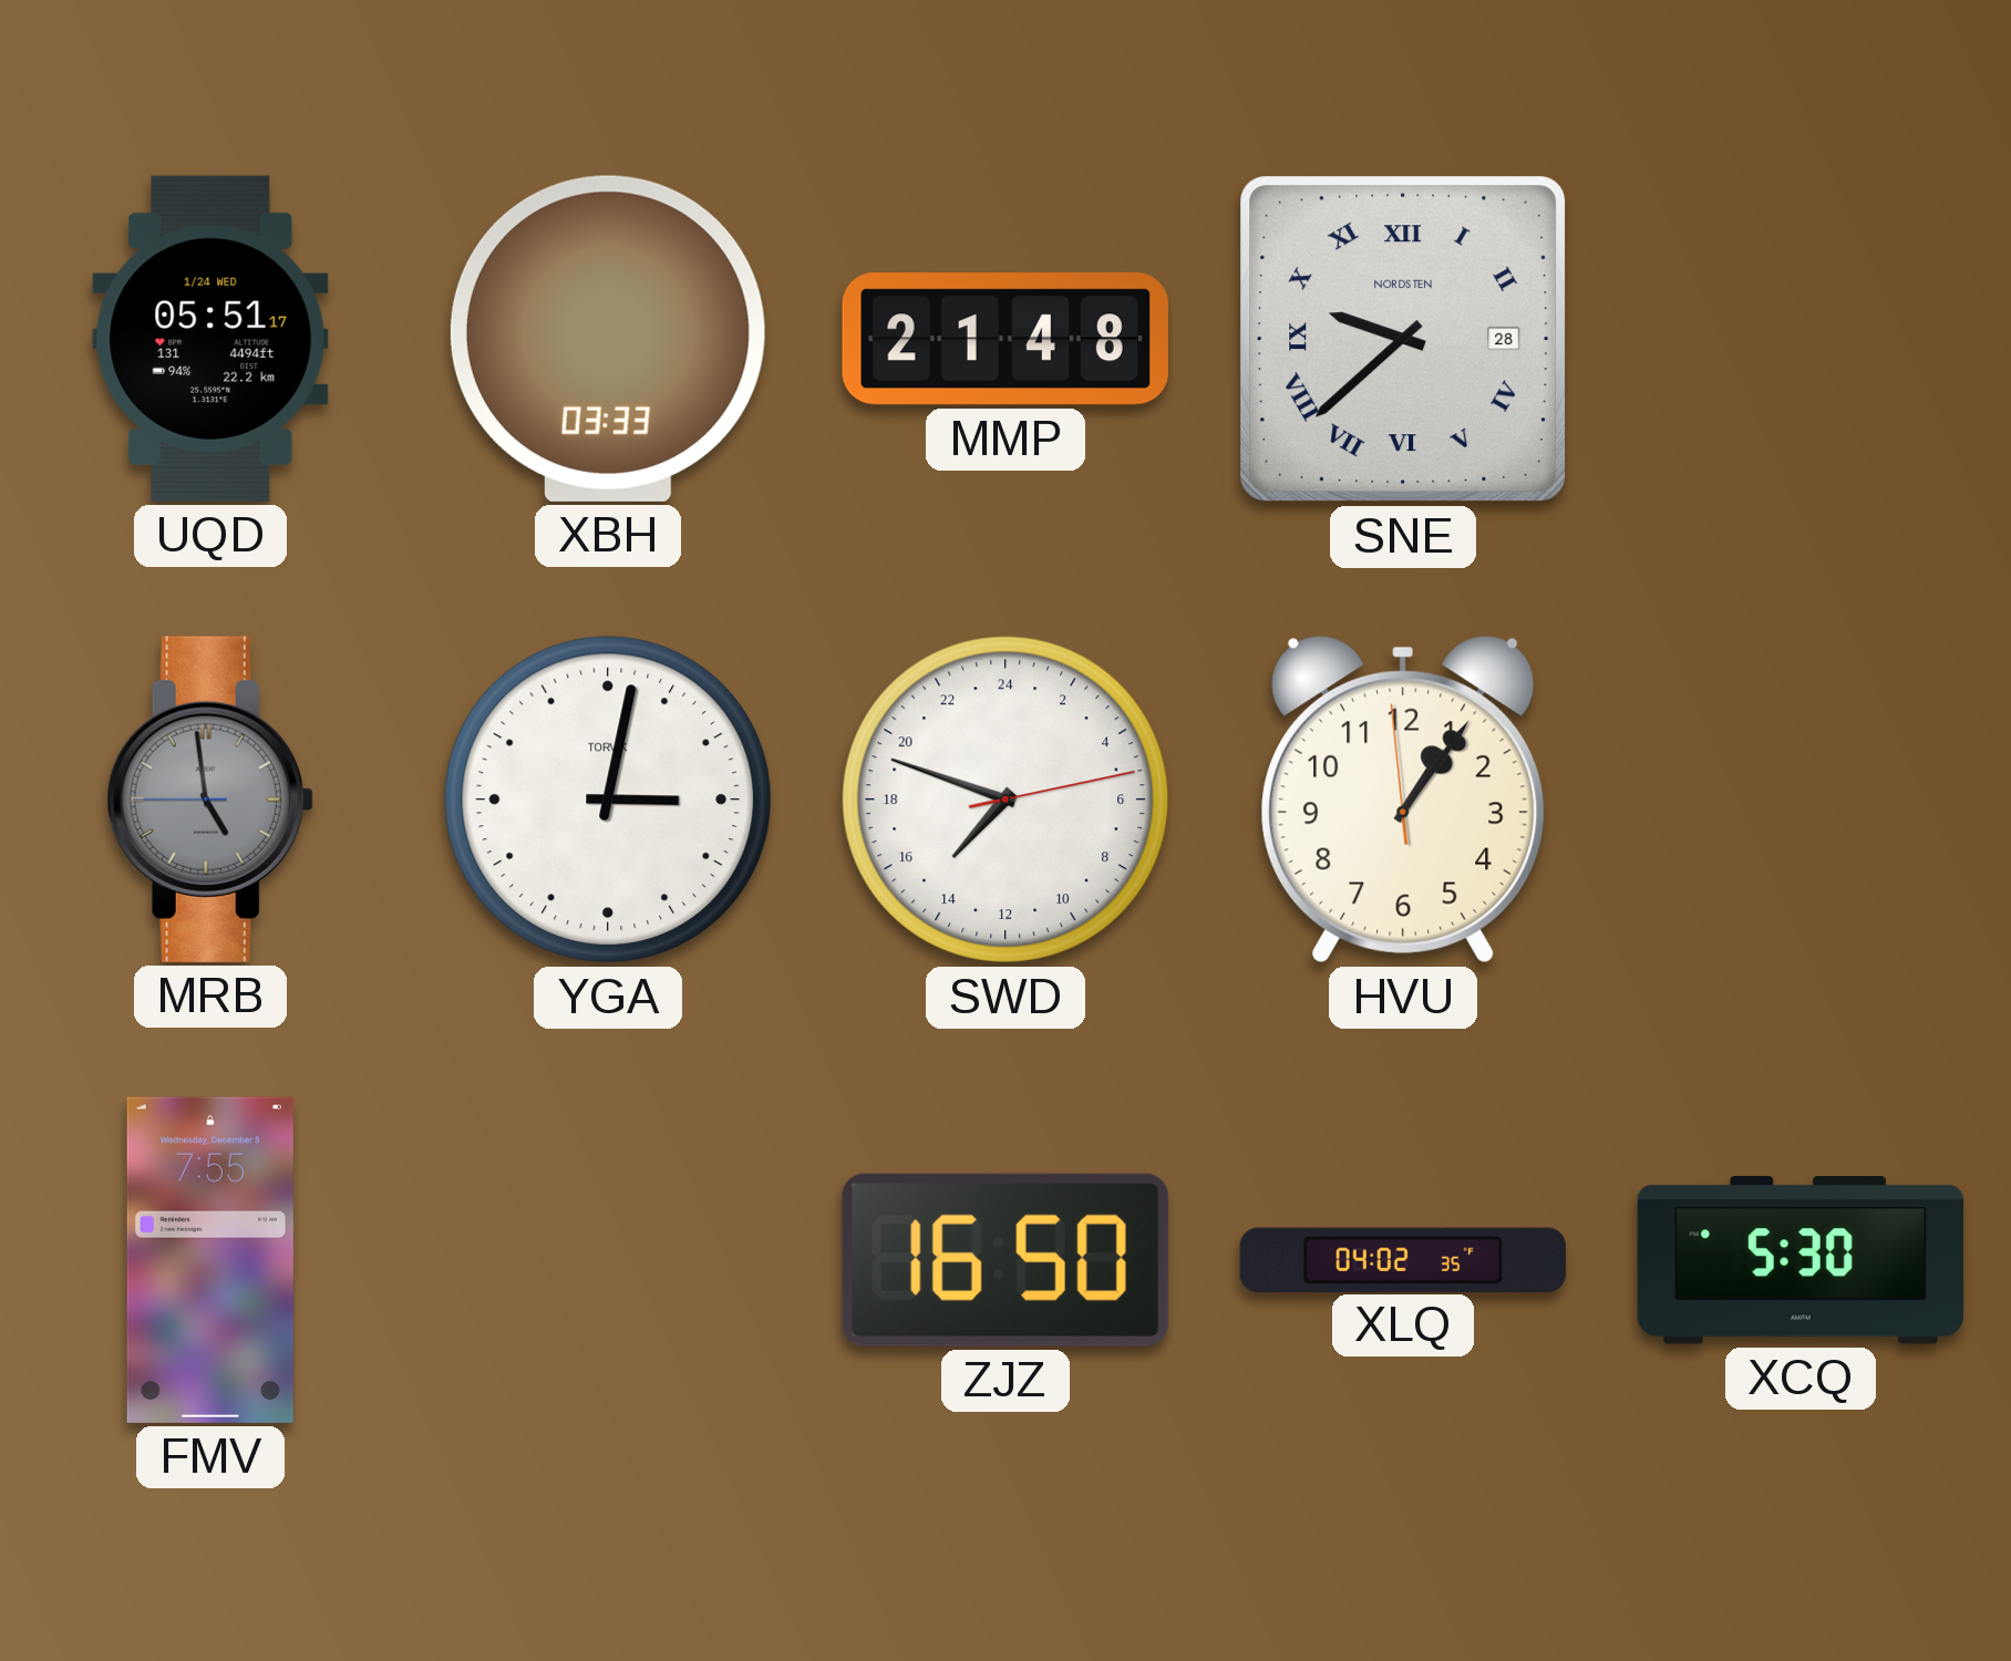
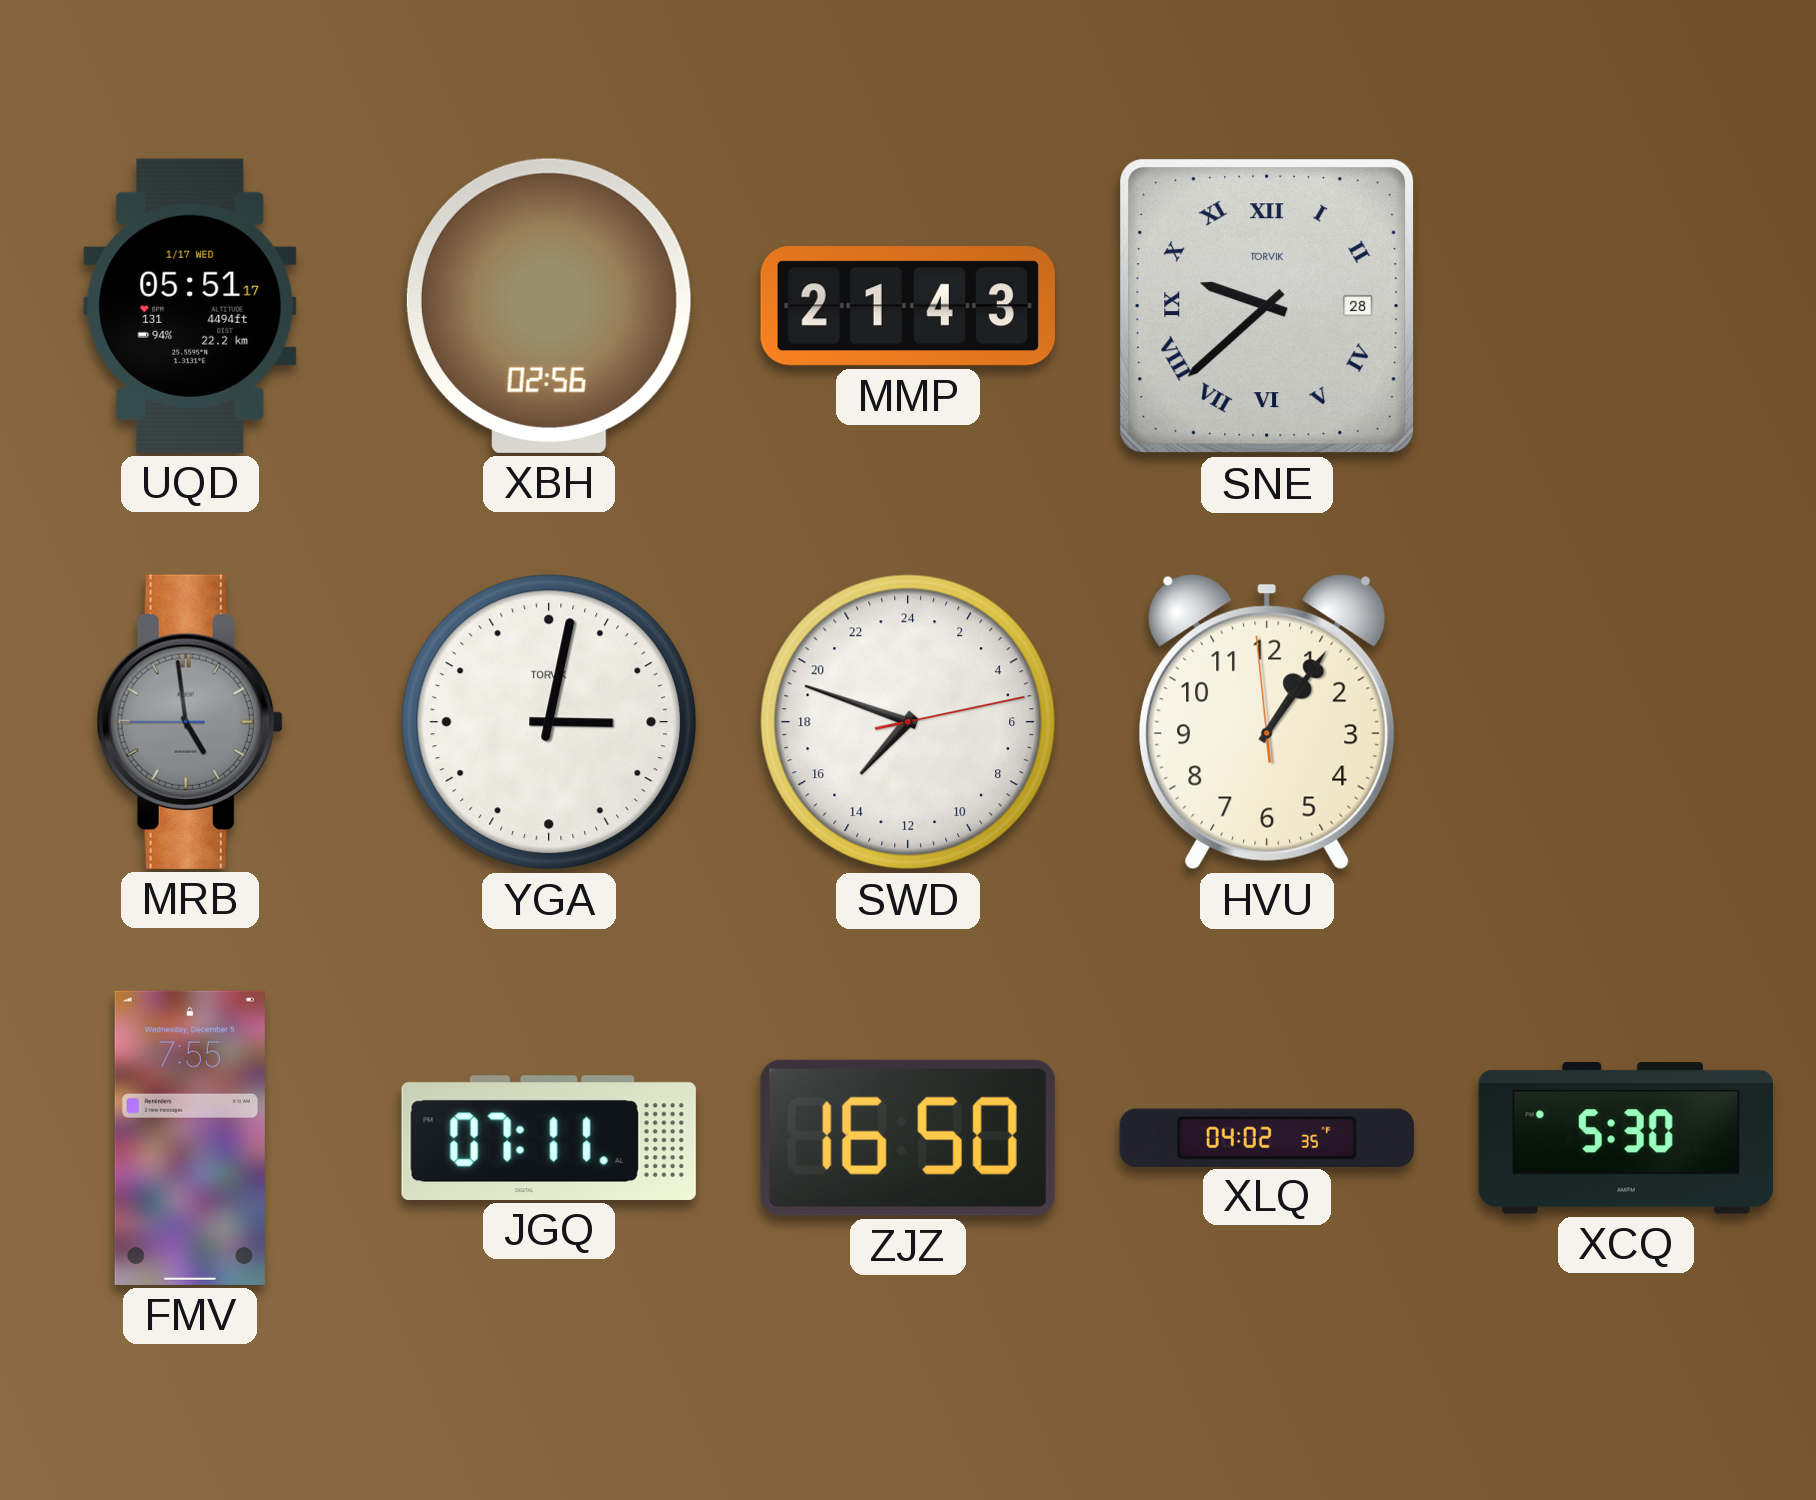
UQD date: 1/24 WED -> 1/17 WED (190, 306)
XBH: 03:33 -> 02:56 (549, 306)
MMP: 21:48 -> 21:43 (908, 306)
SNE brand: NORDSTEN -> TORVIK (1267, 306)
JGQ: none -> 07:11 (549, 1138)
